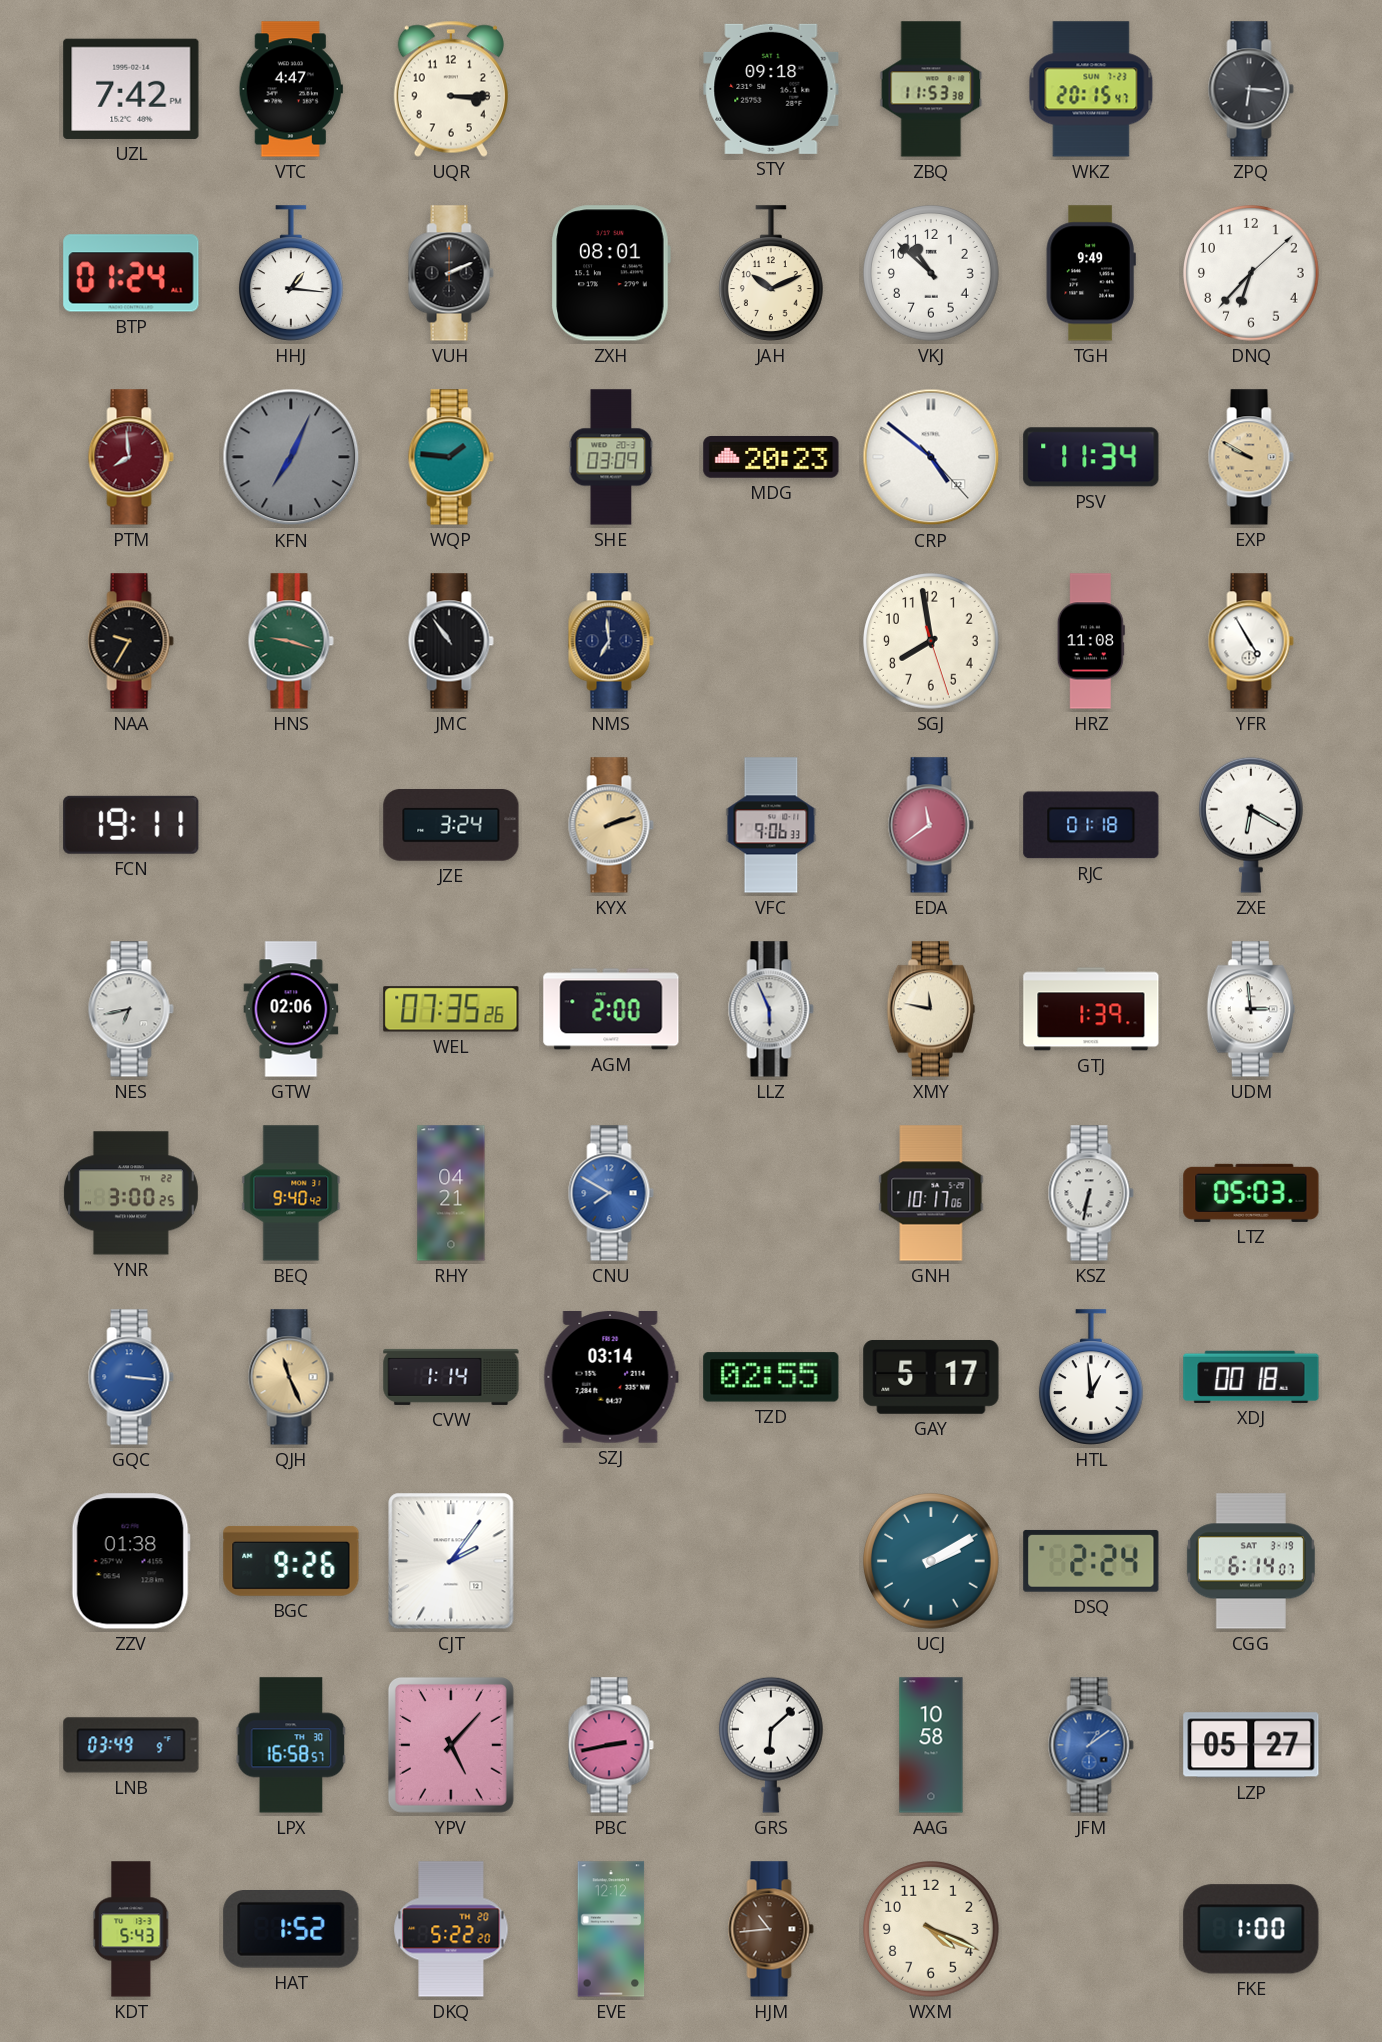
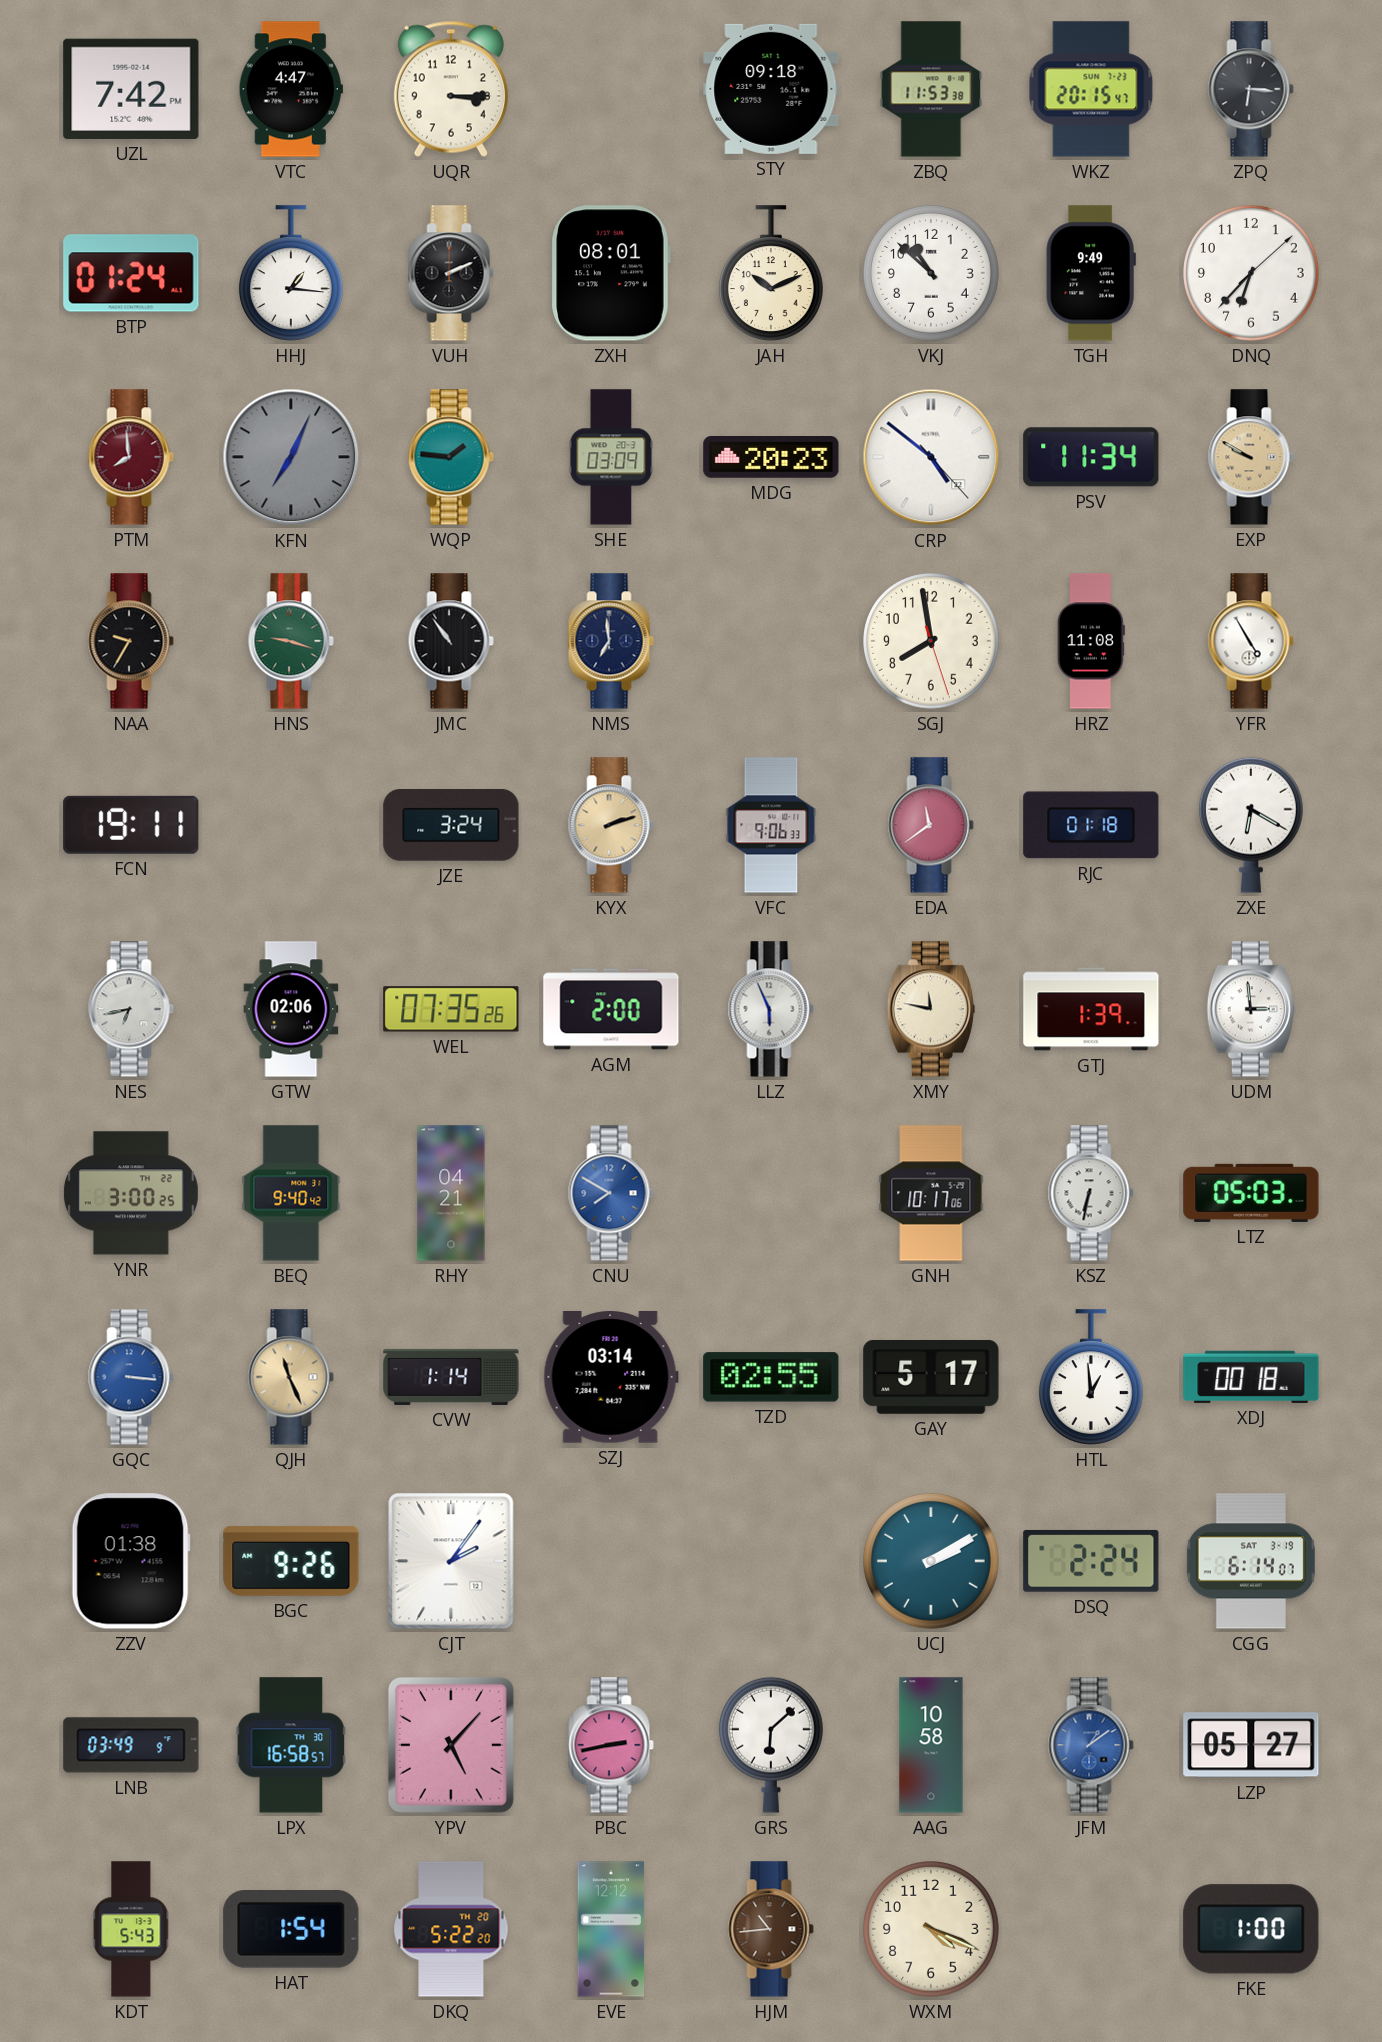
HAT: 1:52 -> 1:54 (291, 1930)
